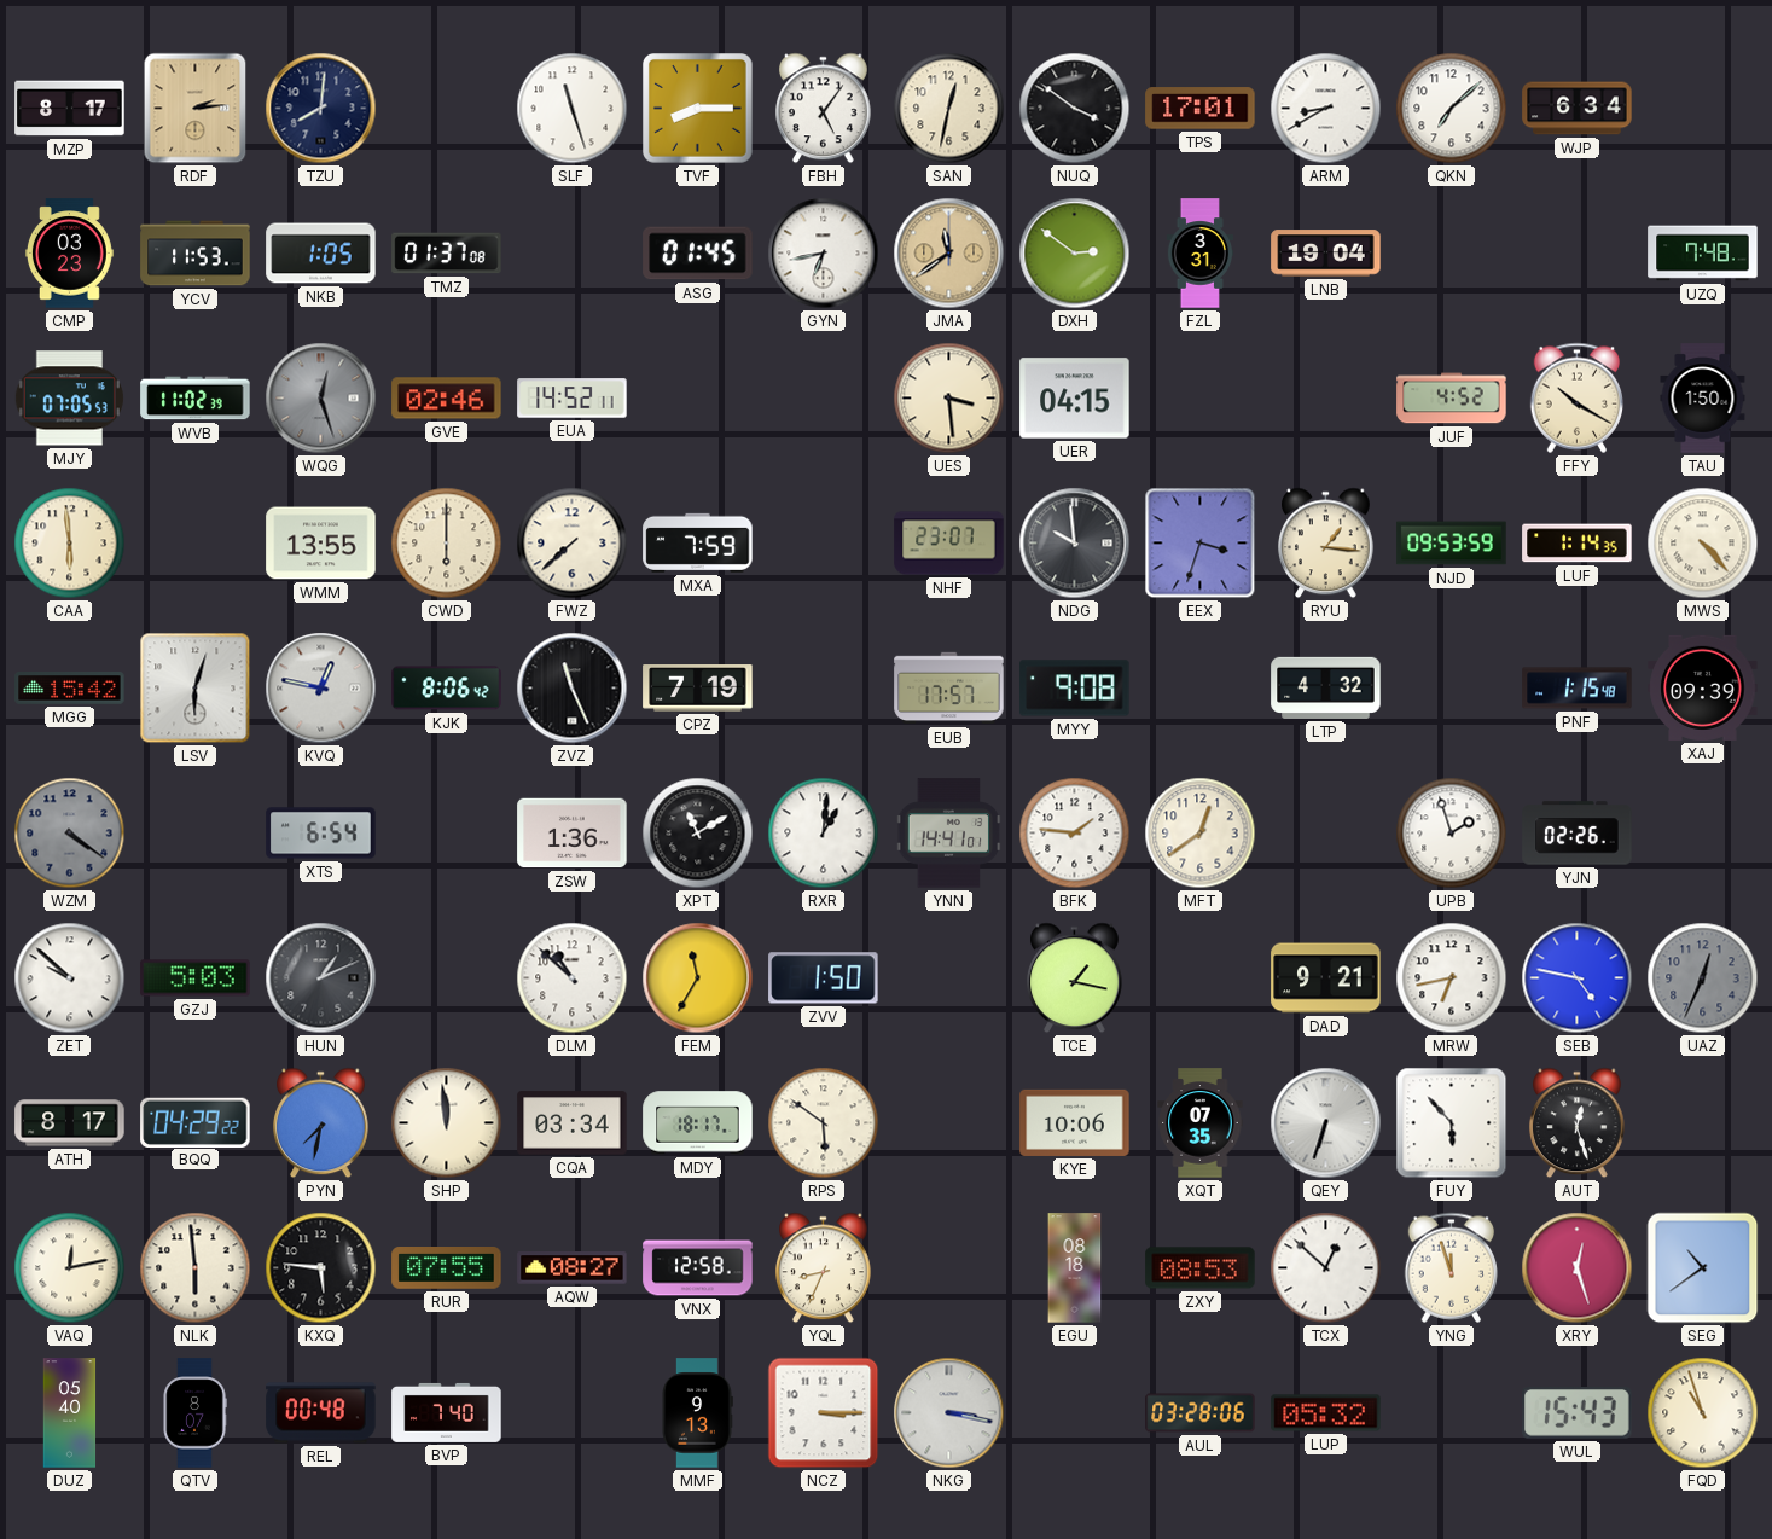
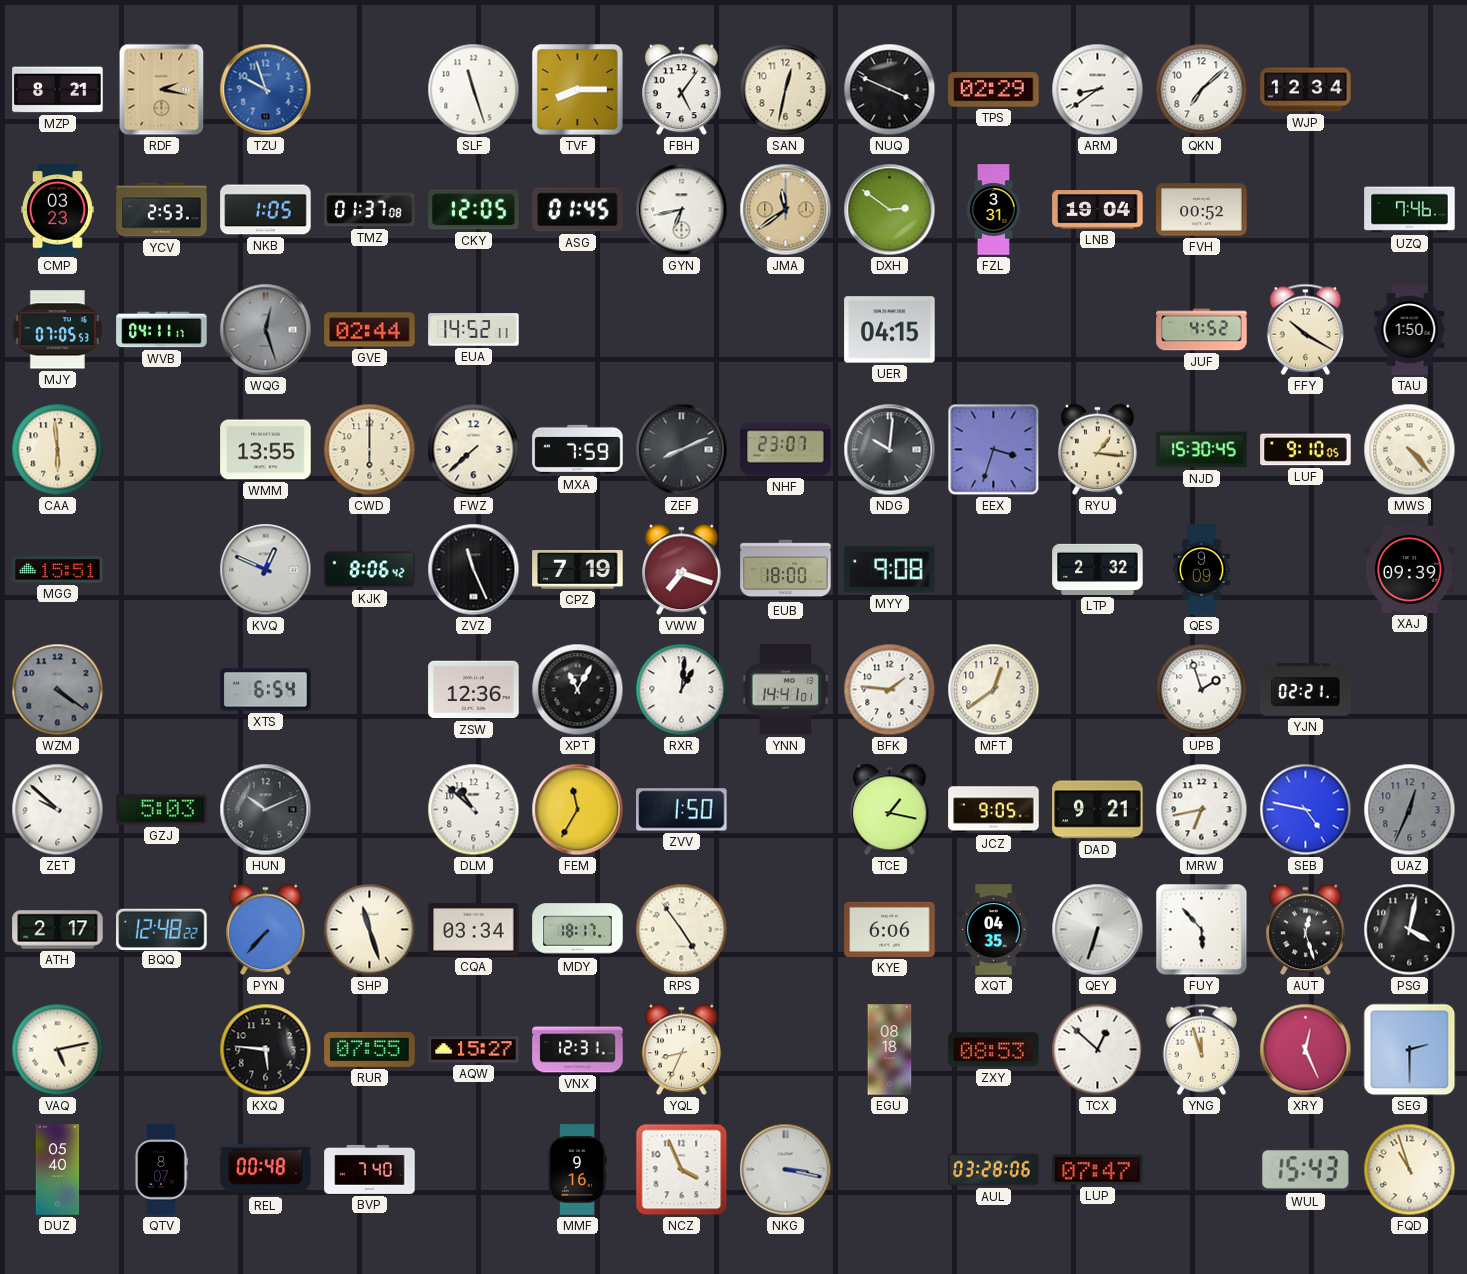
MZP: 8:17 -> 8:21 (58, 90)
RDF: 2:14 -> 2:17 (162, 90)
TZU: 8:01 -> 9:57 (266, 90)
TZU dial: navy -> blue (266, 90)
NUQ: 3:51 -> 3:49 (890, 90)
TPS: 17:01 -> 02:29 (994, 90)
ARM: 8:40 -> 8:39 (1098, 90)
WJP: 6:34 -> 12:34 (1306, 90)
YCV: 11:53 -> 2:53 (162, 210)
CKY: none -> 12:05 (474, 210)
FVH: none -> 00:52 (1202, 210)
UZQ: 7:48 -> 7:46 (1410, 210)
WVB: 11:02 -> 04:11 (162, 330)
GVE: 02:46 -> 02:44 (370, 330)
UES: 3:29 -> none (949, 399)
ZEF: none -> 8:11 (682, 450)
NDG: 9:59 -> 10:01 (890, 450)
NJD: 09:53 -> 15:30 (1202, 450)
LUF: 1:14 -> 9:10 (1306, 450)
MGG: 15:42 -> 15:51 (58, 570)
LSV: 6:03 -> none (196, 689)
KVQ: 12:47 -> 12:49 (266, 570)
VWW: none -> 7:18 (682, 570)
EUB: 17:57 -> 18:00 (786, 570)
LTP: 4:32 -> 2:32 (1098, 569)
QES: none -> 9:09 (1202, 570)
PNF: 1:15 -> none (1578, 689)
ZSW: 1:36 -> 12:36 (474, 690)
XPT: 11:10 -> 11:05 (578, 690)
YJN: 02:26 -> 02:21 (1306, 690)
HUN: 1:11 -> 10:11 (266, 810)
JCZ: none -> 9:05 (994, 810)
ATH: 8:17 -> 2:17 (58, 930)
BQQ: 04:29 -> 12:48 (162, 929)
PYN: 7:32 -> 7:37 (266, 930)
SHP: 11:59 -> 11:27 (370, 930)
RPS: 5:51 -> 4:54 (682, 930)
KYE: 10:06 -> 6:06 (890, 929)
XQT: 07:35 -> 04:35 (994, 930)
PSG: none -> 4:02 (1410, 930)
VAQ: 12:13 -> 5:13 (58, 1050)
NLK: 5:59 -> none (196, 1268)
AQW: 08:27 -> 15:27 (474, 1050)
VNX: 12:58 -> 12:31 (578, 1050)
XRY: 12:27 -> 12:26 (1306, 1050)
SEG: 10:39 -> 2:30 (1410, 1050)
MMF: 9:13 -> 9:16 (577, 1170)
NCZ: 3:15 -> 3:56 (682, 1170)
LUP: 05:32 -> 07:47 (1098, 1170)
